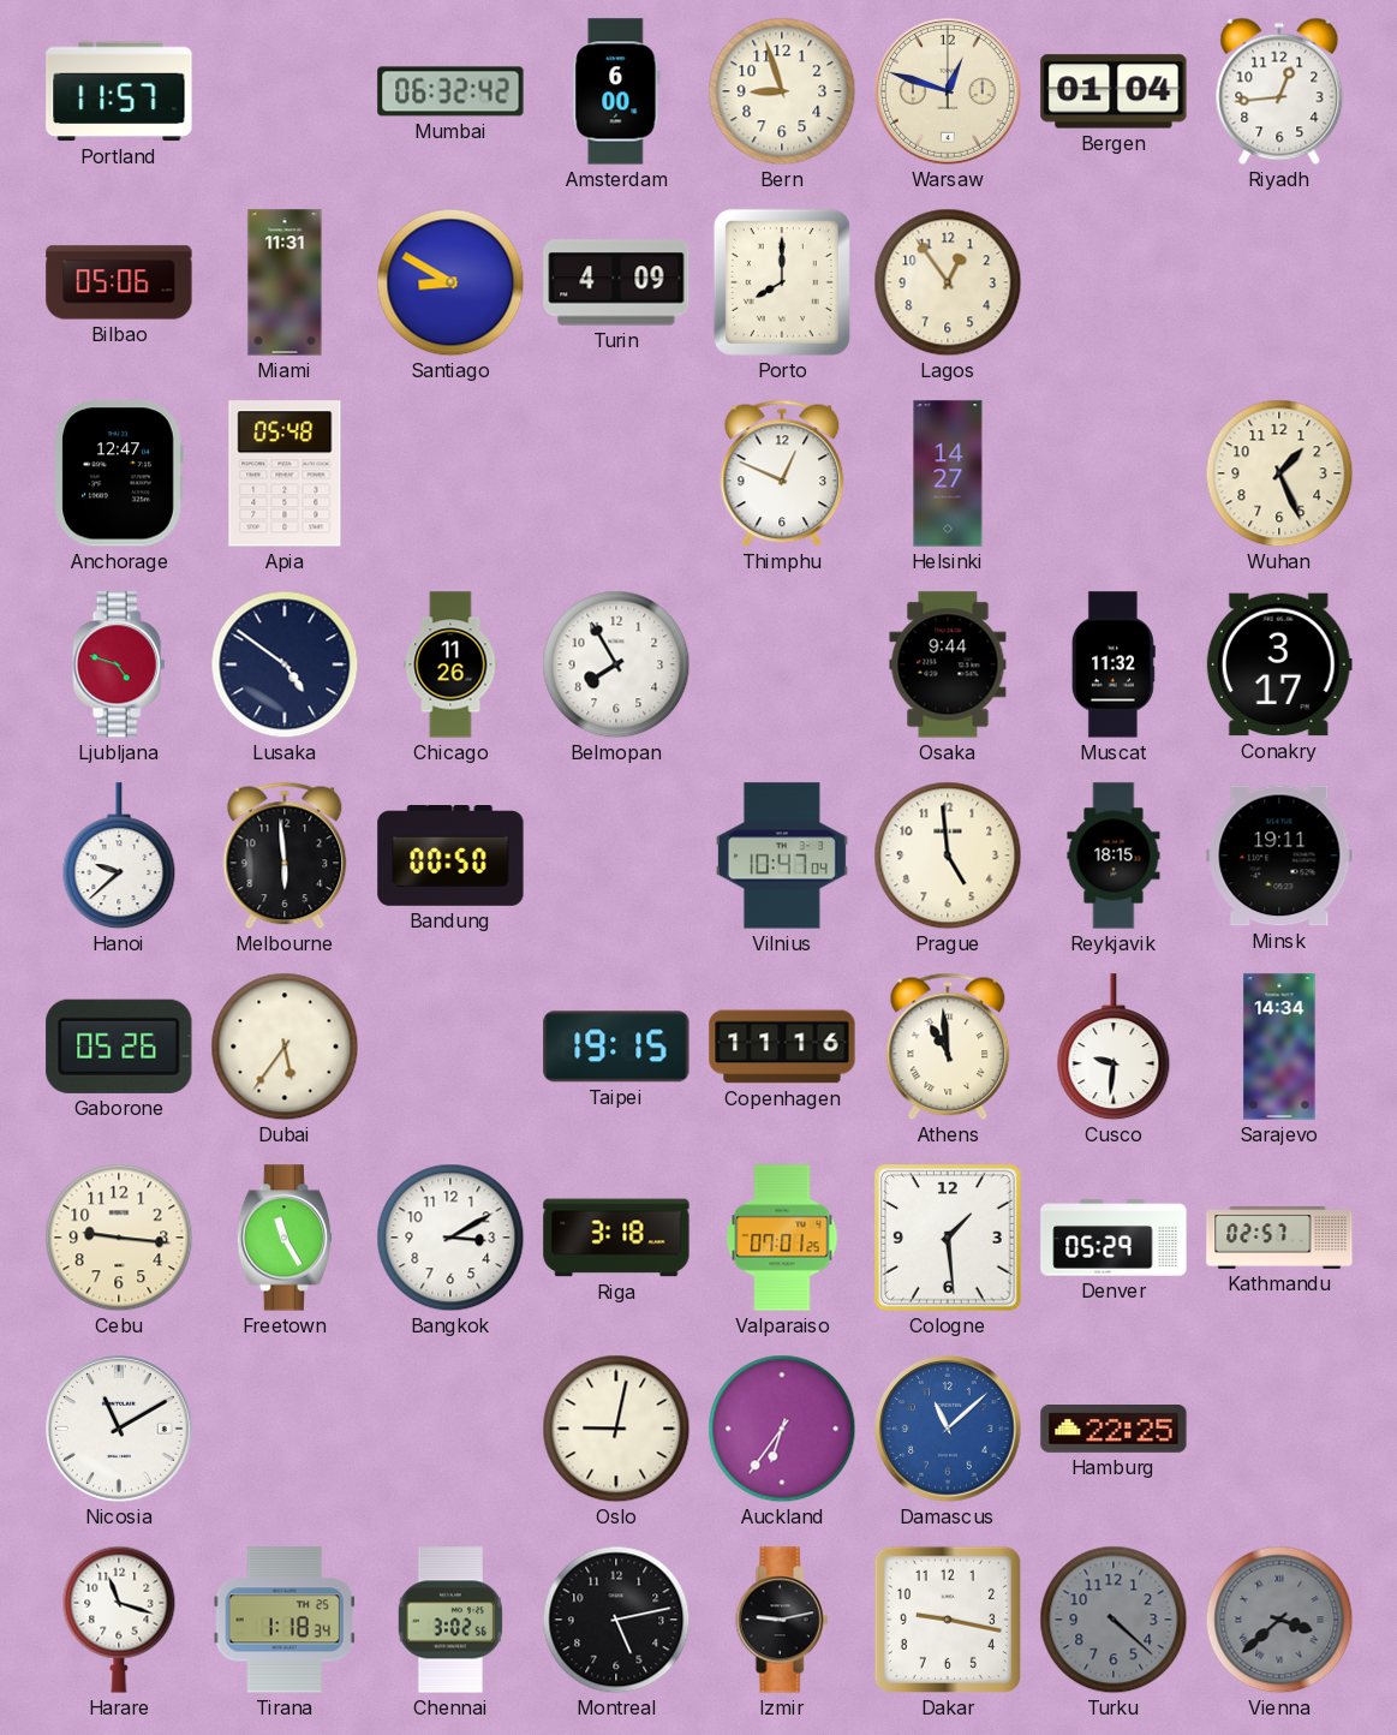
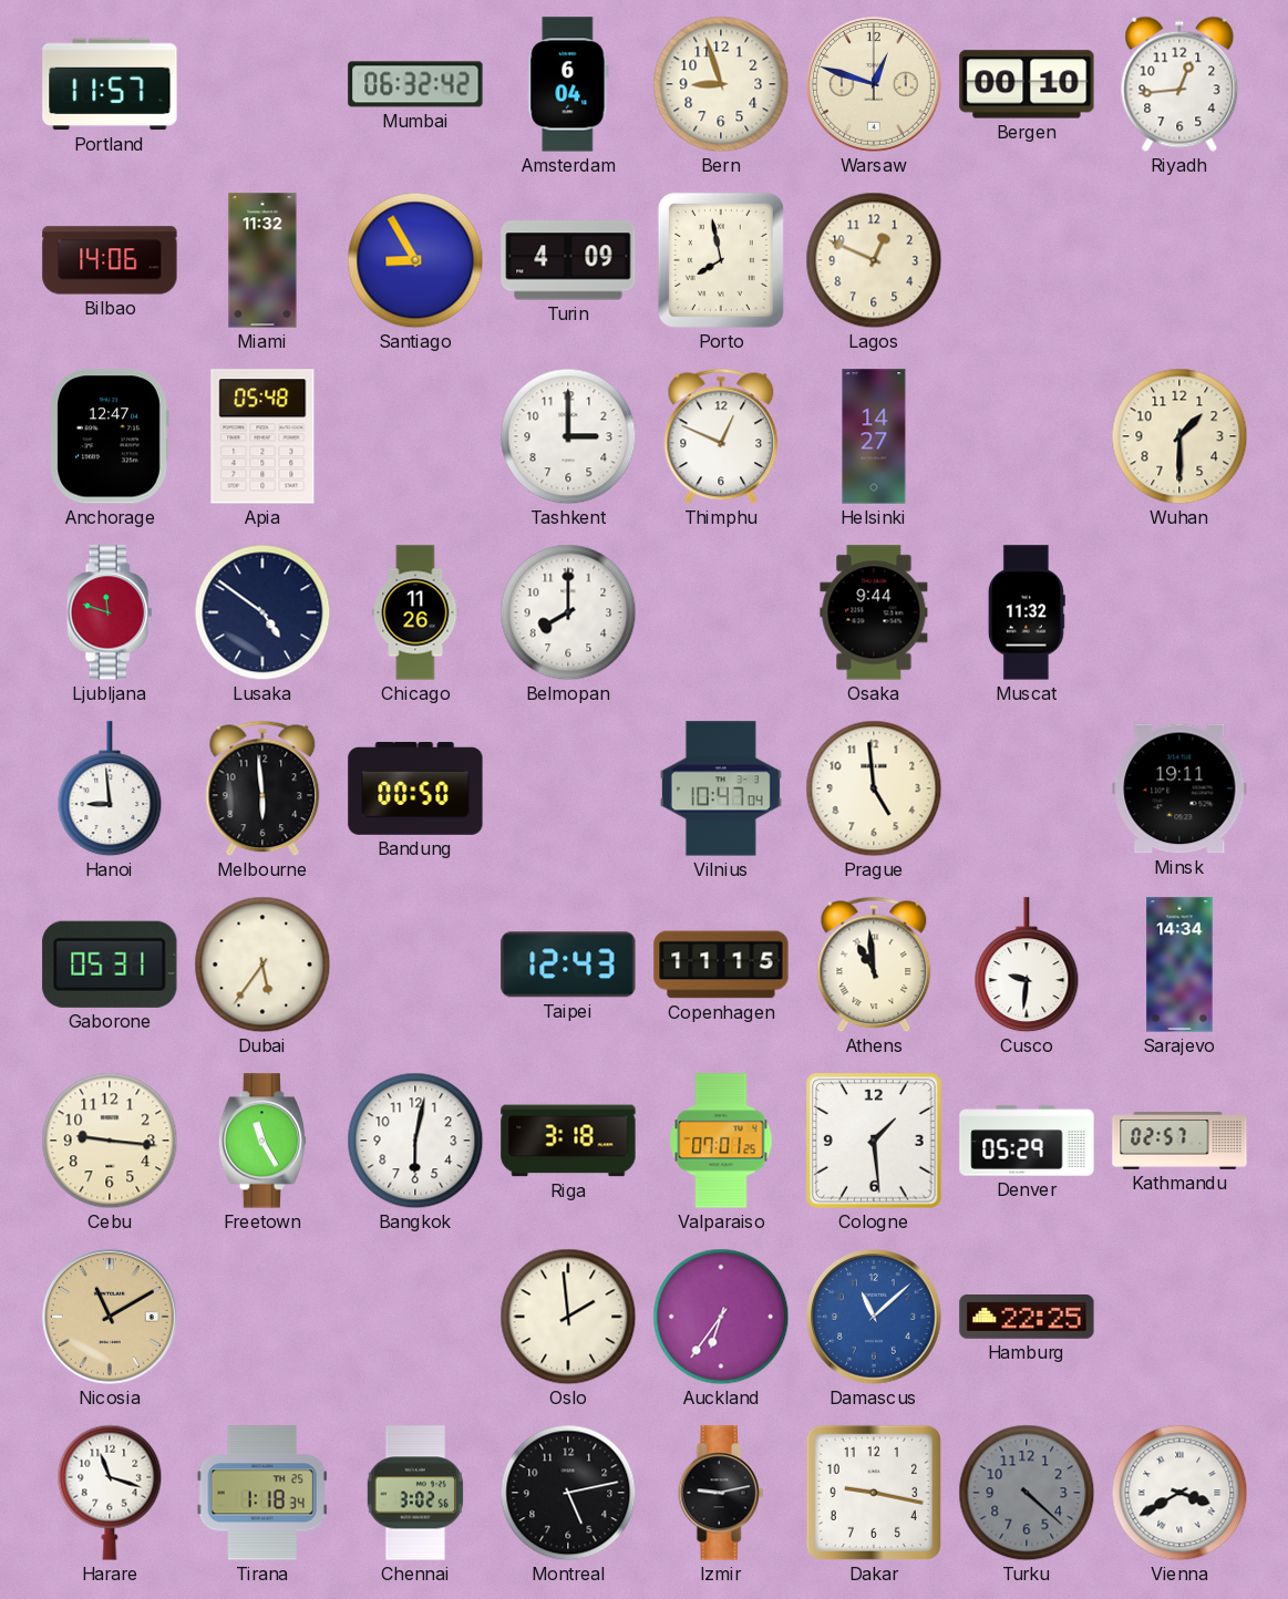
Amsterdam: 6:00 -> 6:04 (568, 84)
Bergen: 01:04 -> 00:10 (1027, 84)
Bilbao: 05:06 -> 14:06 (110, 260)
Miami: 11:31 -> 11:32 (262, 260)
Santiago: 8:50 -> 8:55 (415, 260)
Porto: 8:00 -> 7:58 (721, 260)
Lagos: 12:54 -> 12:49 (874, 260)
Tashkent: none -> 3:00 (568, 436)
Wuhan: 1:26 -> 1:30 (1179, 436)
Ljubljana: 4:48 -> 11:48 (110, 612)
Belmopan: 7:55 -> 8:00 (568, 612)
Conakry: 3:17 -> none (1279, 664)
Hanoi: 9:38 -> 8:59 (110, 790)
Reykjavik: 18:15 -> none (1114, 855)
Gaborone: 05:26 -> 05:31 (110, 964)
Taipei: 19:15 -> 12:43 (568, 964)
Copenhagen: 11:16 -> 11:15 (721, 964)
Bangkok: 3:10 -> 6:02 (415, 1141)
Nicosia dial: white -> champagne (110, 1317)
Oslo: 9:02 -> 1:59 (568, 1317)
Vienna: 3:38 -> 3:40 (1179, 1493)
Vienna dial: grey -> white (1179, 1493)
